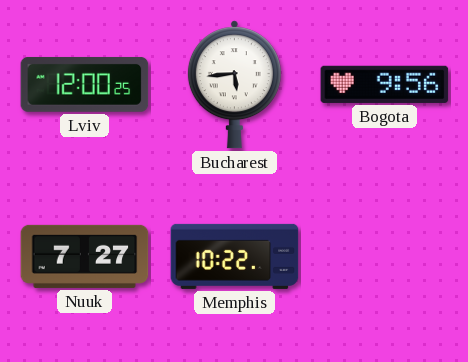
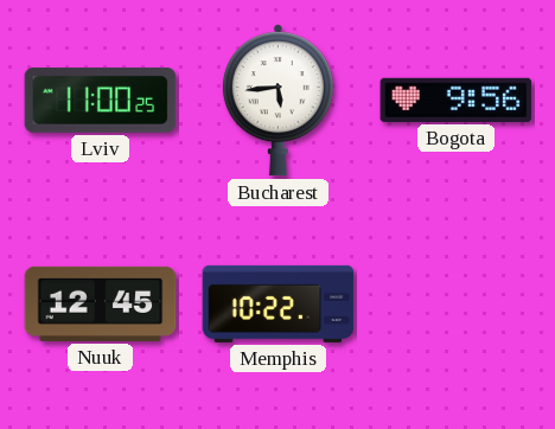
Lviv: 12:00 -> 11:00 (101, 100)
Nuuk: 7:27 -> 12:45 (101, 303)
